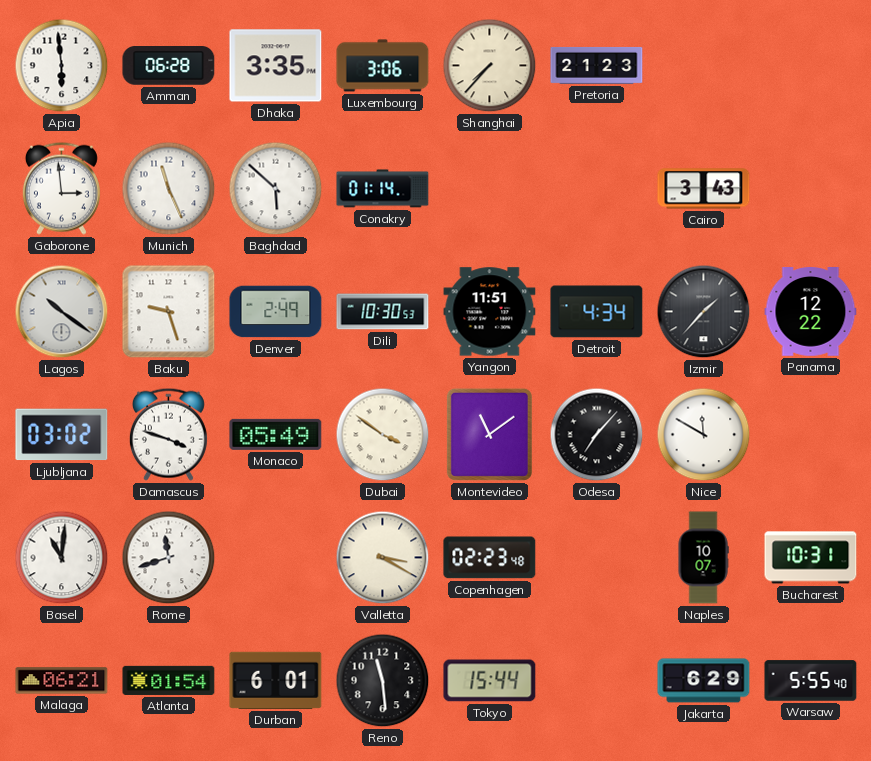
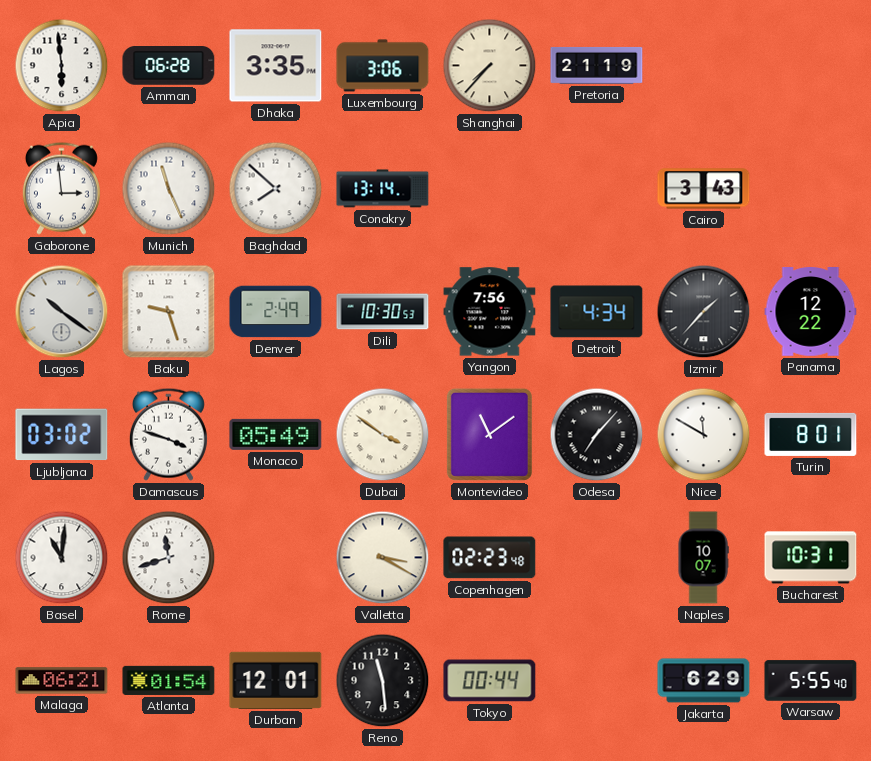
Pretoria: 21:23 -> 21:19 (597, 65)
Baghdad: 5:52 -> 7:52 (276, 189)
Conakry: 01:14 -> 13:14 (383, 189)
Yangon: 11:51 -> 7:56 (490, 312)
Turin: none -> 8:01 (811, 434)
Durban: 6:01 -> 12:01 (276, 680)
Tokyo: 15:44 -> 00:44 (490, 681)
